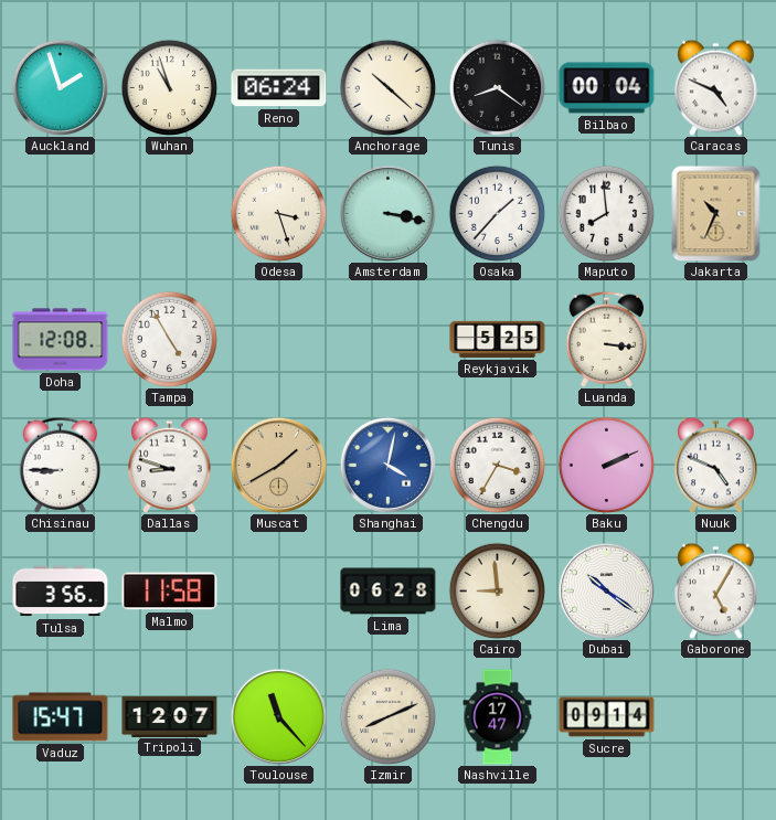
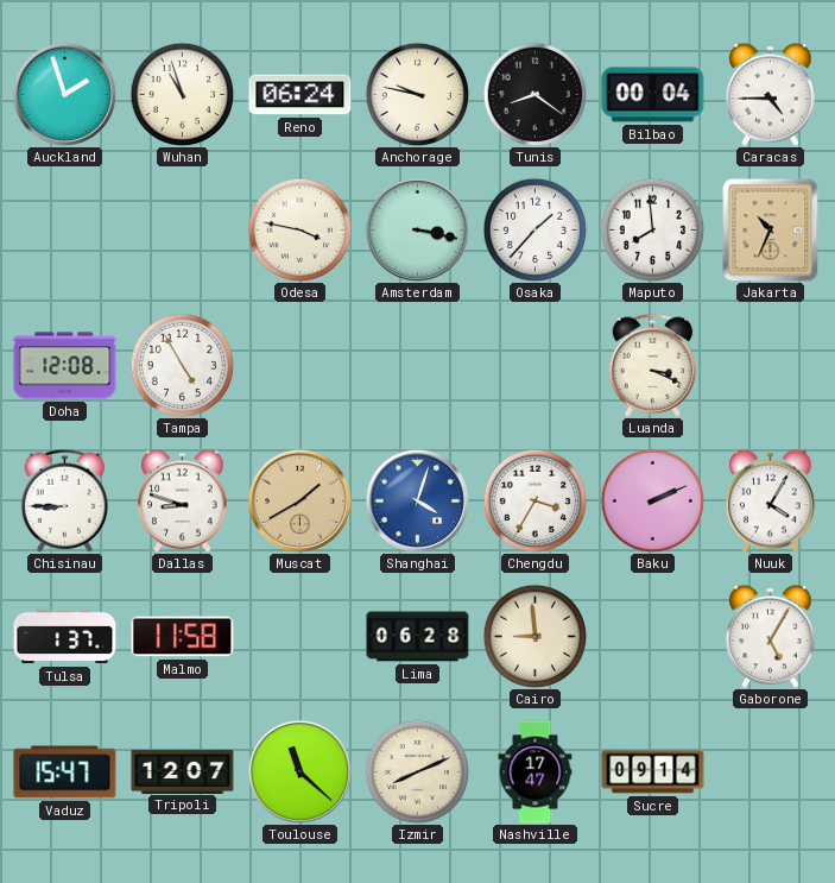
Anchorage: 10:22 -> 9:47 (417, 94)
Caracas: 4:49 -> 4:45 (771, 94)
Odesa: 3:27 -> 3:47 (299, 229)
Reykjavik: 5:25 -> none (498, 339)
Luanda: 3:16 -> 3:19 (653, 365)
Shanghai: 4:02 -> 4:03 (417, 500)
Nuuk: 4:49 -> 4:05 (771, 500)
Tulsa: 3:56 -> 1:37 (65, 637)
Dubai: 10:21 -> none (606, 590)
Toulouse: 11:23 -> 11:22 (299, 771)
